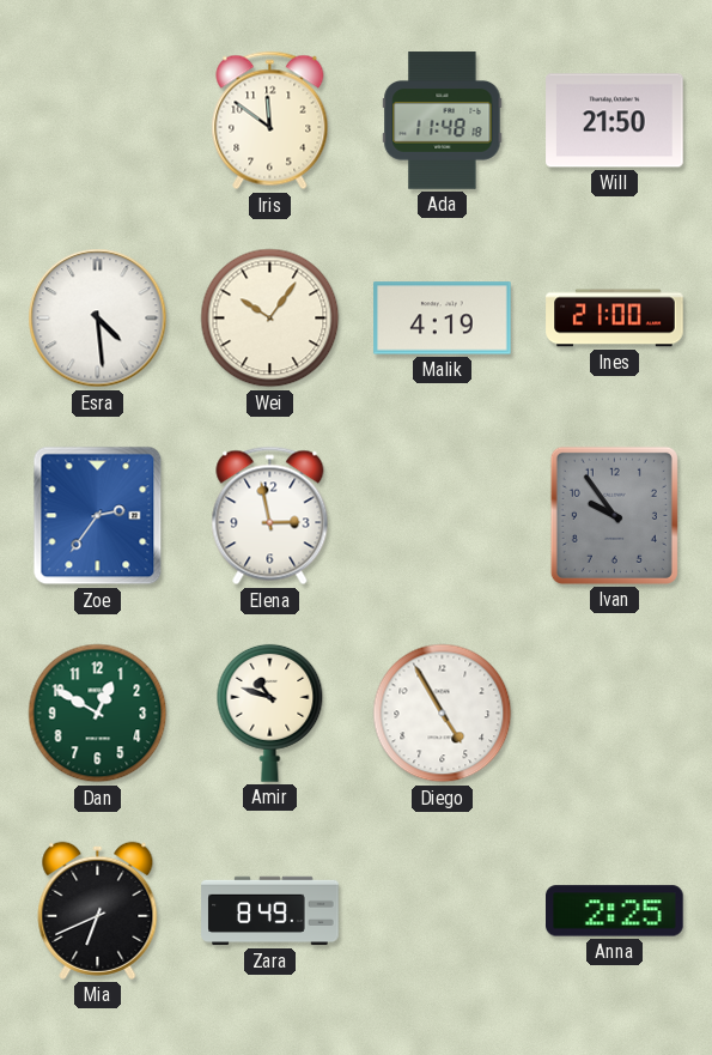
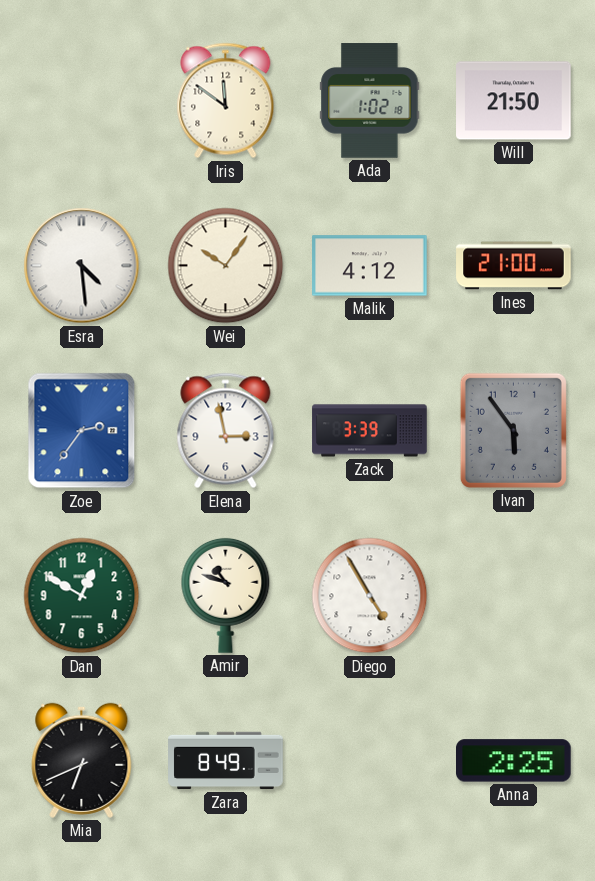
Ada: 11:48 -> 1:02 (370, 101)
Malik: 4:19 -> 4:12 (370, 266)
Zack: none -> 3:39 (370, 431)
Ivan: 9:54 -> 5:54 (513, 430)
